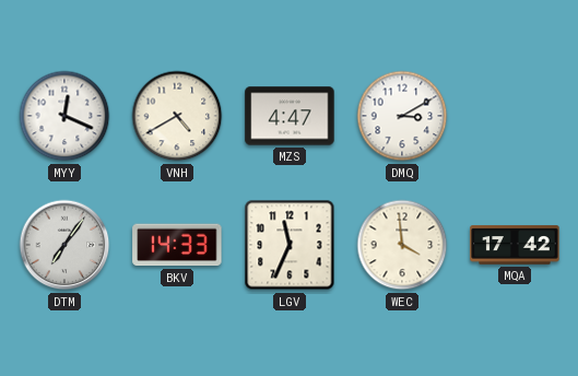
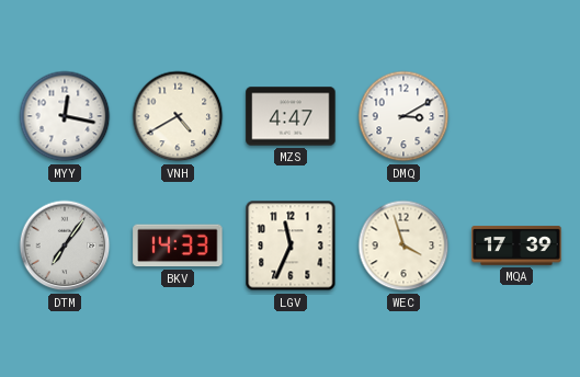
MYY: 12:19 -> 12:17 (65, 116)
WEC: 3:59 -> 3:57 (403, 245)
MQA: 17:42 -> 17:39 (516, 245)
